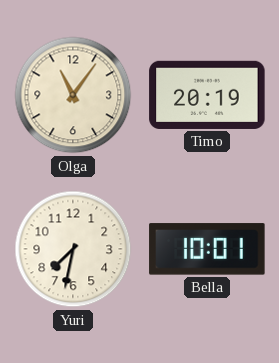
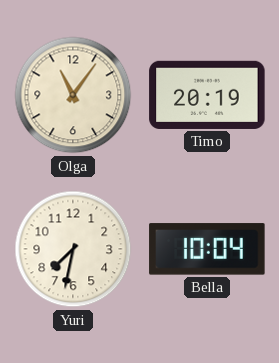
Bella: 10:01 -> 10:04 (207, 249)
